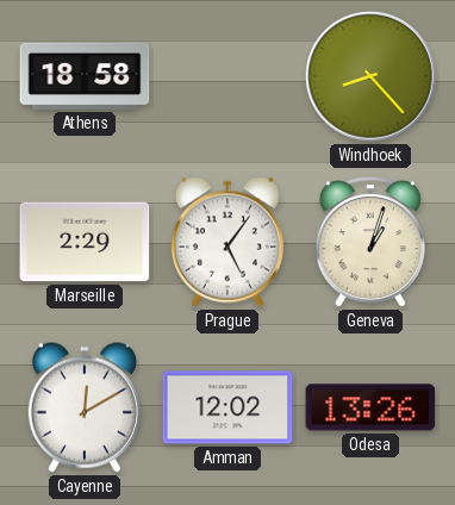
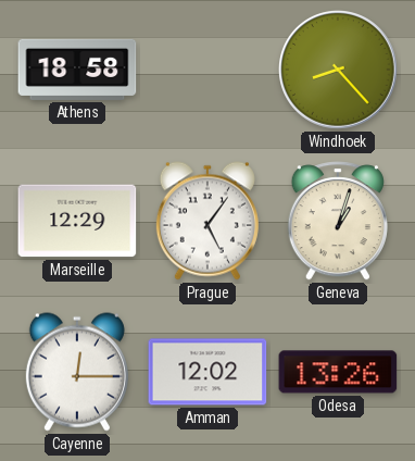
Marseille: 2:29 -> 12:29 (77, 221)
Cayenne: 12:10 -> 12:15 (77, 372)
